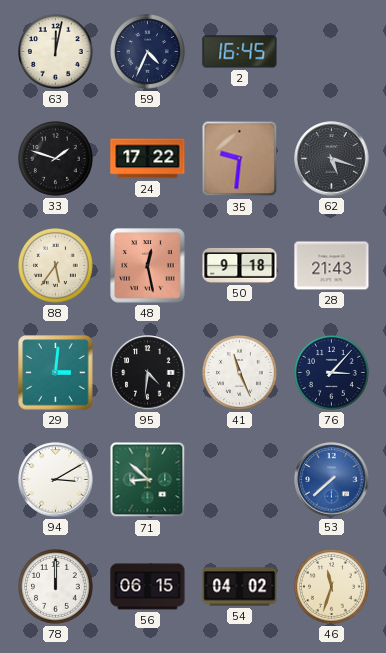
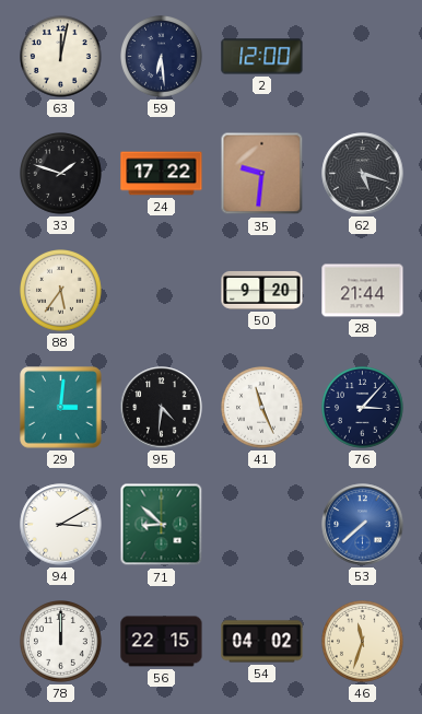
59: 4:34 -> 6:29 (162, 57)
2: 16:45 -> 12:00 (262, 57)
48: 12:28 -> none (148, 266)
50: 9:18 -> 9:20 (262, 290)
28: 21:43 -> 21:44 (363, 291)
56: 06:15 -> 22:15 (162, 642)
